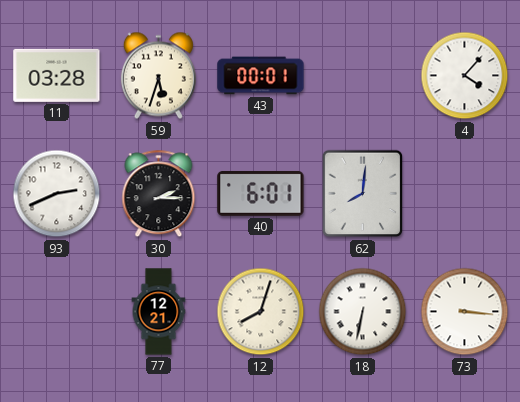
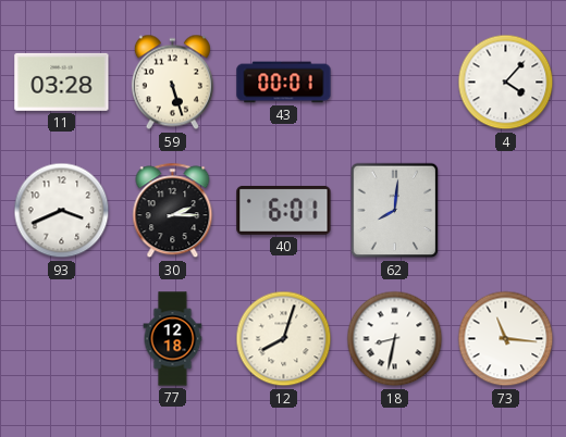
59: 5:33 -> 5:27 (172, 83)
93: 2:41 -> 3:41 (62, 211)
77: 12:21 -> 12:18 (173, 339)
18: 6:32 -> 8:32 (395, 339)
73: 3:16 -> 11:16 (506, 339)
